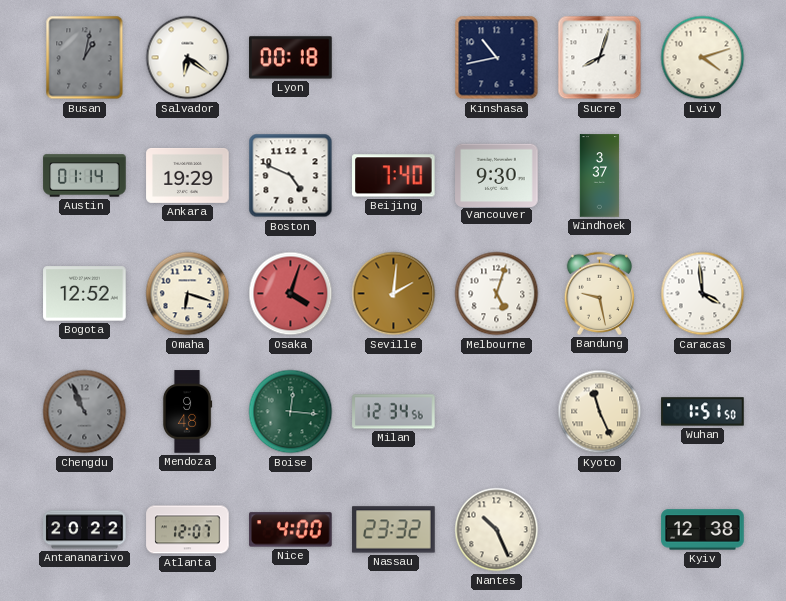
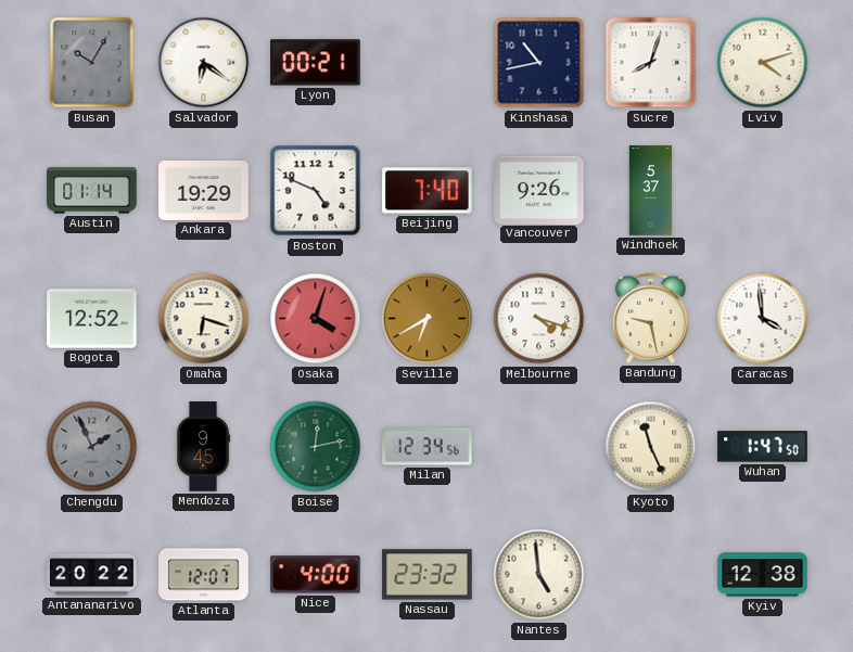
Busan: 1:02 -> 10:05 (92, 63)
Lyon: 00:18 -> 00:21 (316, 63)
Vancouver: 9:30 -> 9:26 (539, 190)
Windhoek: 3:37 -> 5:37 (651, 191)
Seville: 2:01 -> 6:40 (428, 319)
Melbourne: 5:03 -> 4:18 (539, 319)
Chengdu: 10:56 -> 1:56 (92, 447)
Mendoza: 9:48 -> 9:45 (203, 447)
Boise: 12:16 -> 12:13 (316, 447)
Wuhan: 1:51 -> 1:47 (763, 447)
Nantes: 10:26 -> 4:59 (539, 575)
